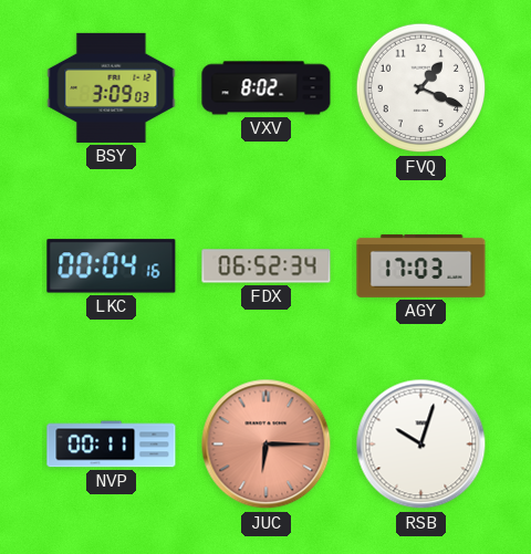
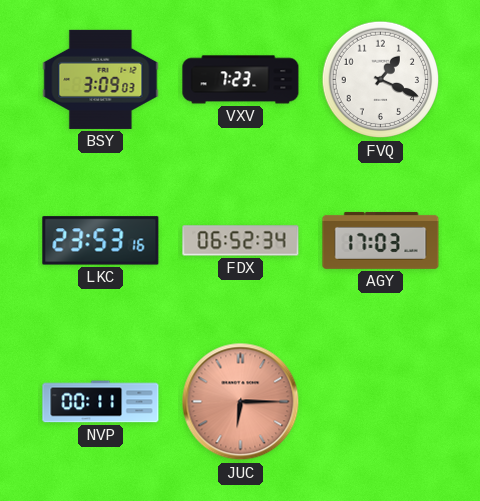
VXV: 8:02 -> 7:23 (241, 80)
LKC: 00:04 -> 23:53 (101, 241)
RSB: 10:03 -> none (421, 445)
